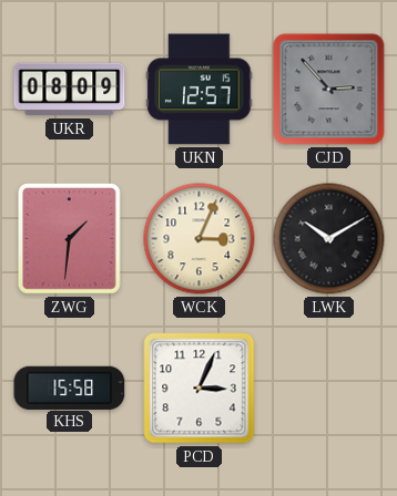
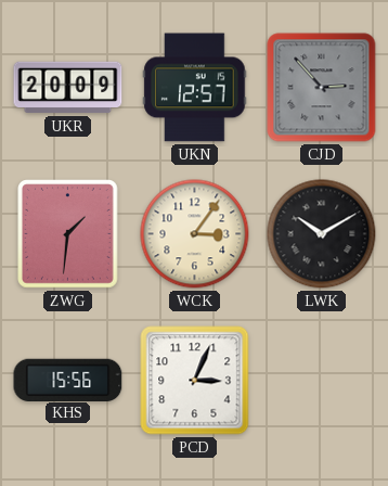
UKR: 08:09 -> 20:09 (68, 88)
WCK: 3:04 -> 3:06 (195, 234)
KHS: 15:58 -> 15:56 (68, 380)
